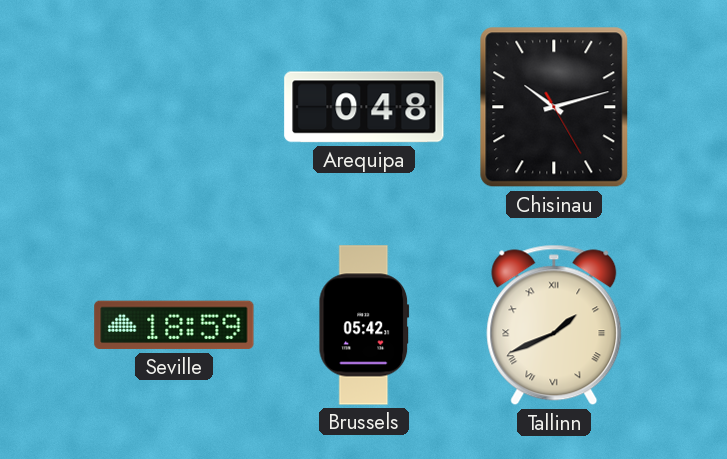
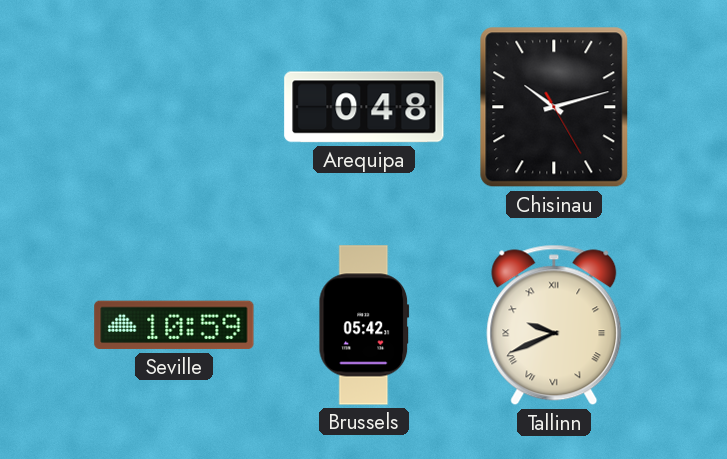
Seville: 18:59 -> 10:59 (174, 325)
Tallinn: 1:41 -> 9:41 (554, 325)
